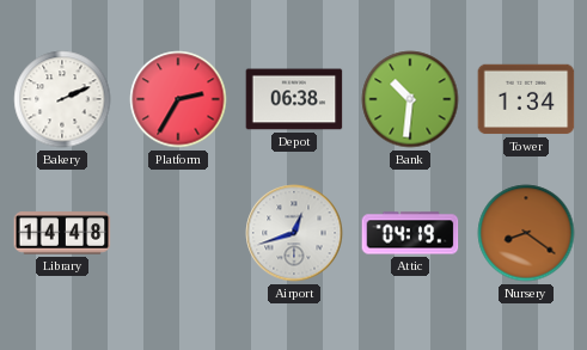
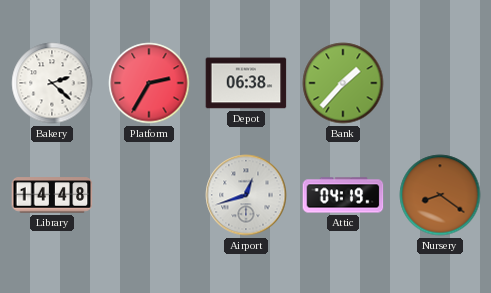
Bakery: 2:11 -> 2:22 (52, 83)
Bank: 10:31 -> 1:37 (343, 83)
Tower: 1:34 -> none (526, 99)
